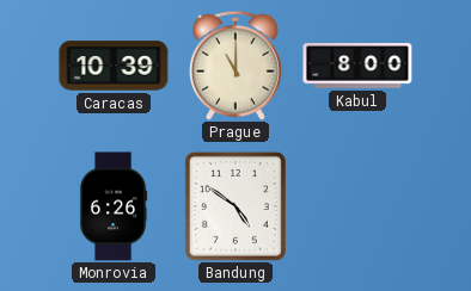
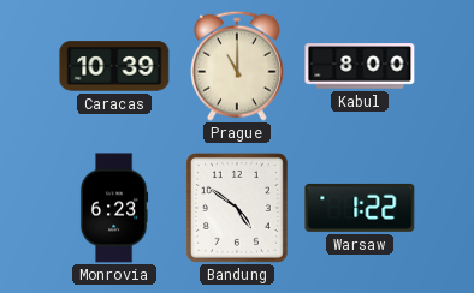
Monrovia: 6:26 -> 6:23 (114, 208)
Warsaw: none -> 1:22 (360, 208)
